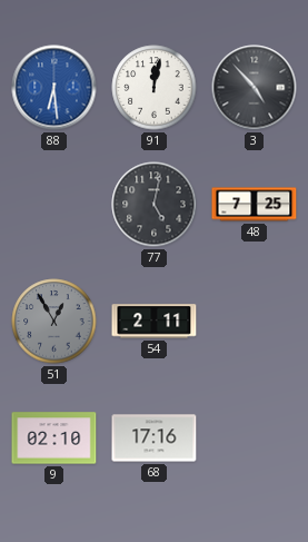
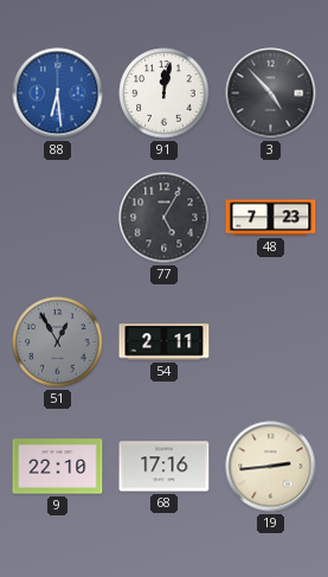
77: 5:02 -> 5:05 (165, 218)
48: 7:25 -> 7:23 (271, 218)
9: 02:10 -> 22:10 (58, 467)
19: none -> 2:44 (271, 467)
